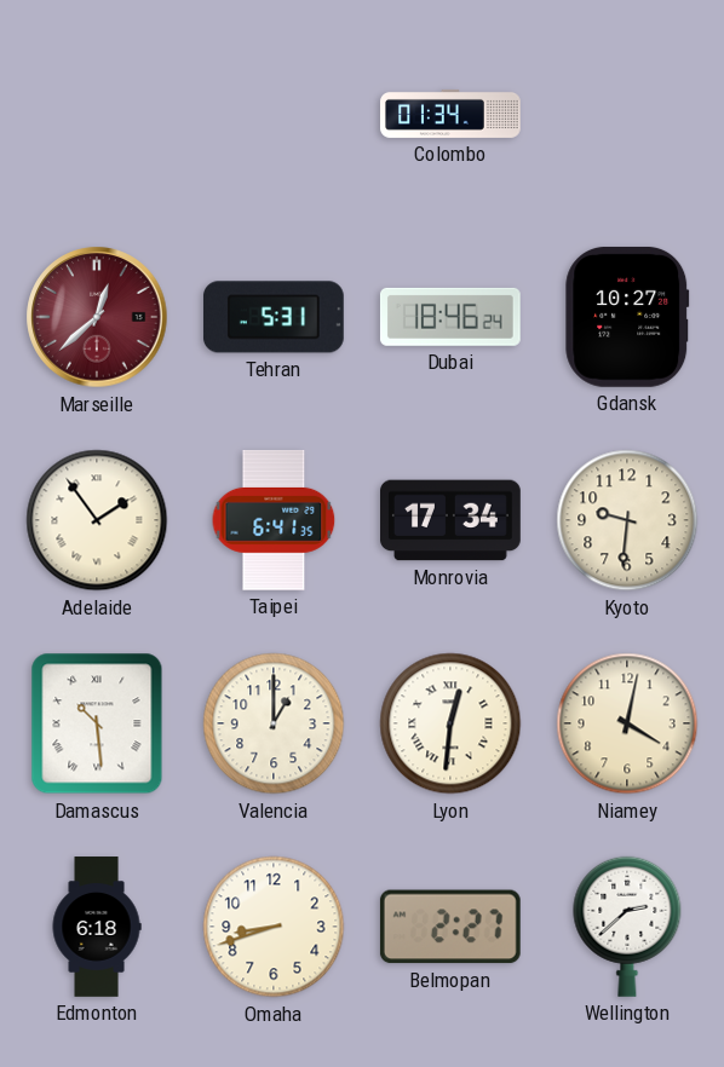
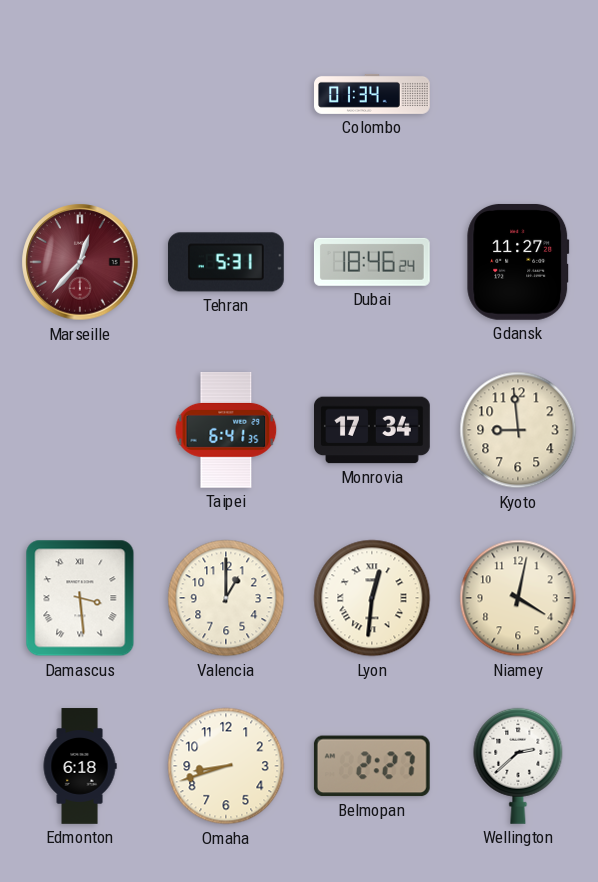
Marseille: 12:38 -> 12:37 (80, 262)
Gdansk: 10:27 -> 11:27 (518, 262)
Adelaide: 1:54 -> none (97, 520)
Kyoto: 9:31 -> 8:59 (518, 430)
Damascus: 10:29 -> 3:29 (80, 598)
